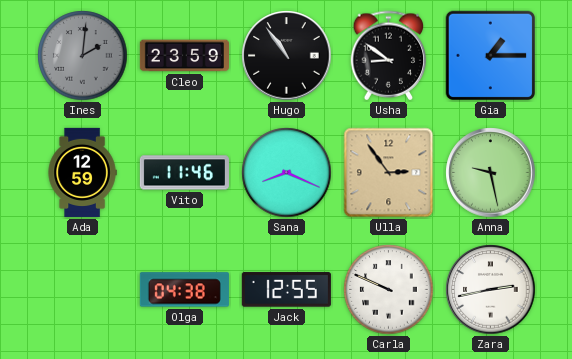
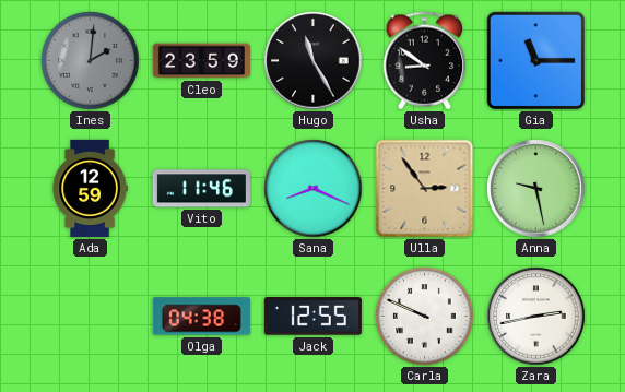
Hugo: 10:54 -> 11:25 (314, 61)
Gia: 1:15 -> 11:15 (536, 61)
